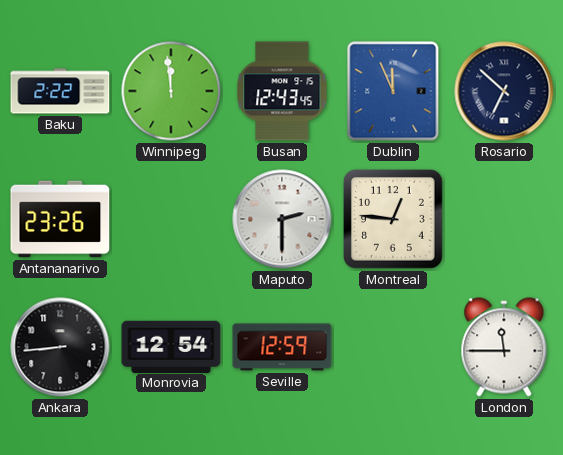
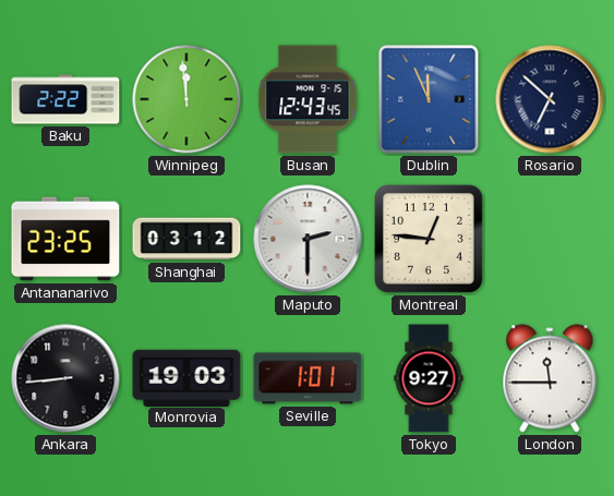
Antananarivo: 23:26 -> 23:25 (65, 239)
Shanghai: none -> 03:12 (186, 239)
Monrovia: 12:54 -> 19:03 (186, 377)
Seville: 12:59 -> 1:01 (308, 378)
Tokyo: none -> 9:27 (429, 378)
